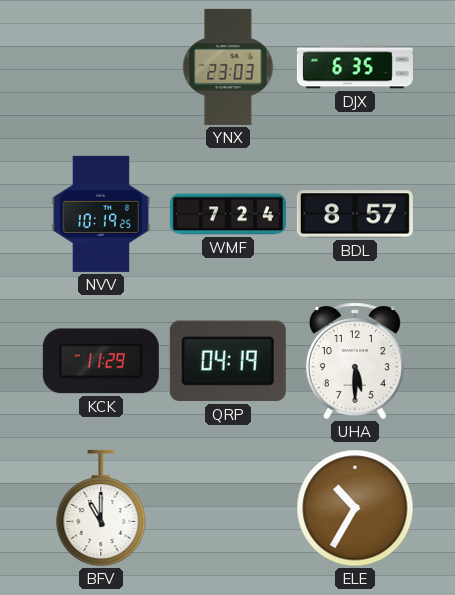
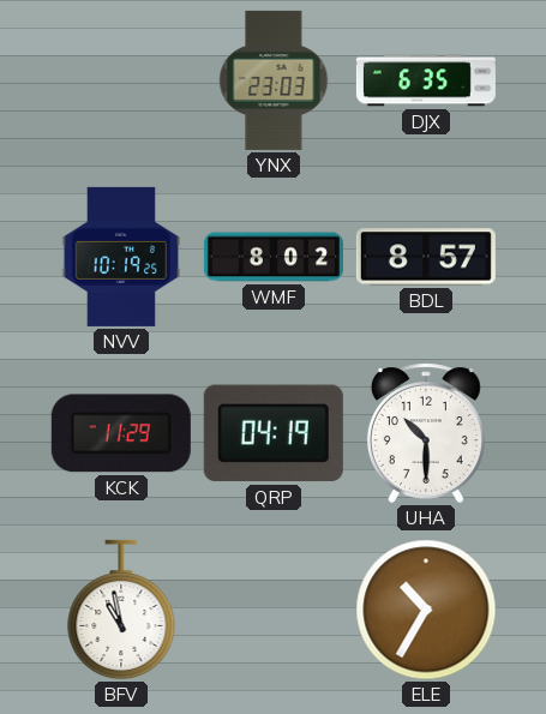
WMF: 7:24 -> 8:02 (274, 257)
UHA: 5:30 -> 10:30 (426, 433)
BFV: 11:00 -> 10:58 (121, 610)
